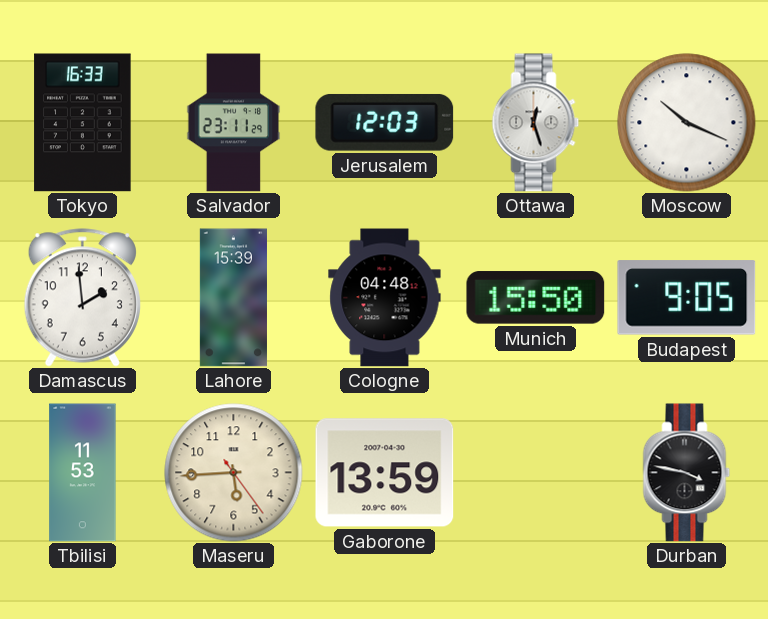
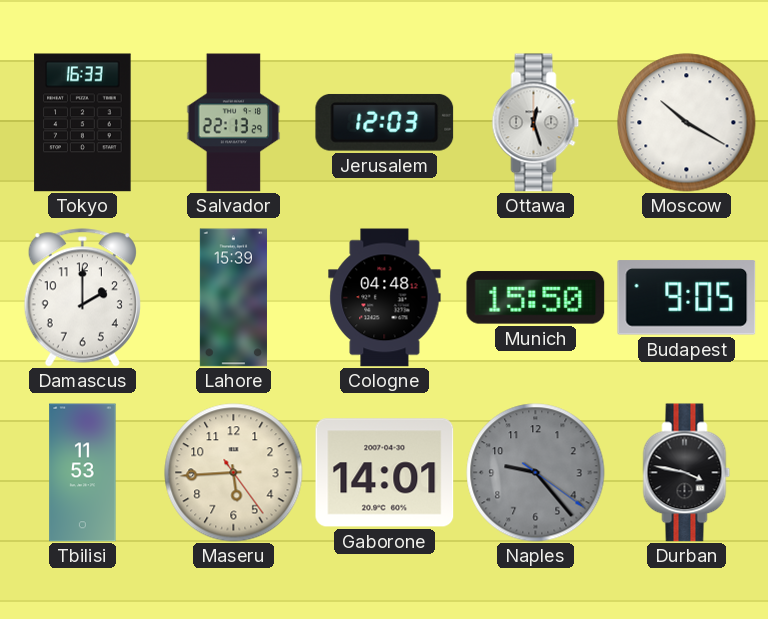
Salvador: 23:11 -> 22:13 (234, 123)
Moscow: 10:19 -> 10:20 (687, 123)
Damascus: 1:59 -> 2:00 (82, 298)
Gaborone: 13:59 -> 14:01 (385, 473)
Naples: none -> 9:23 (536, 473)
